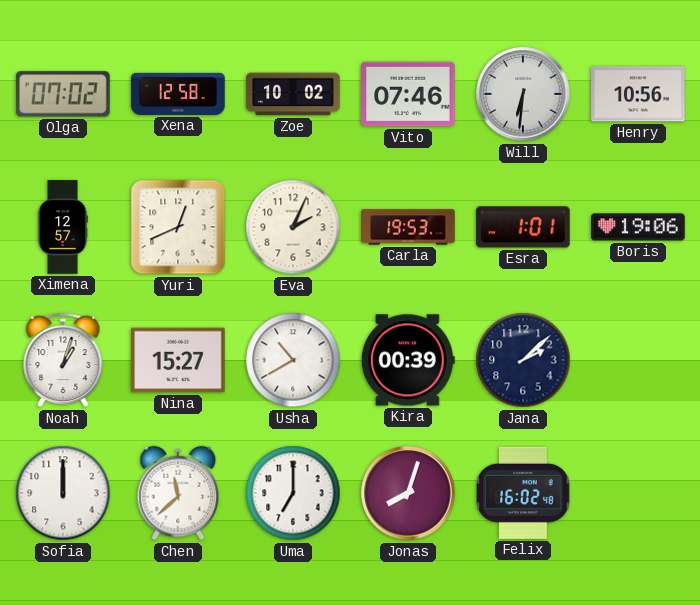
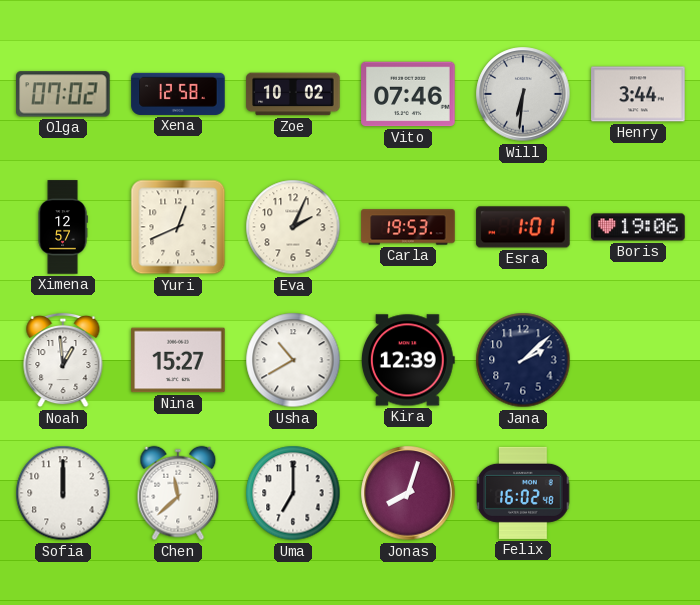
Henry: 10:56 -> 3:44 (638, 94)
Noah: 1:03 -> 12:59 (63, 360)
Kira: 00:39 -> 12:39 (408, 360)
